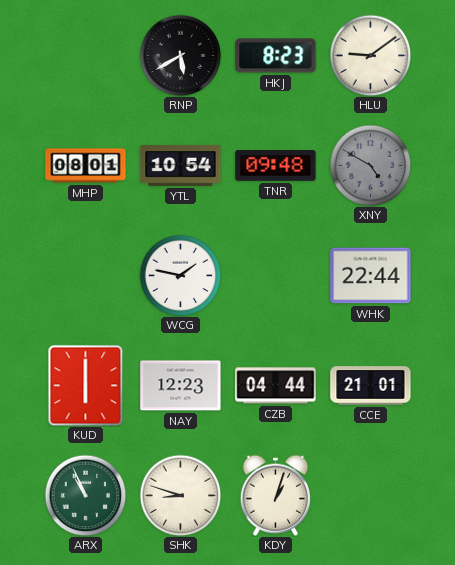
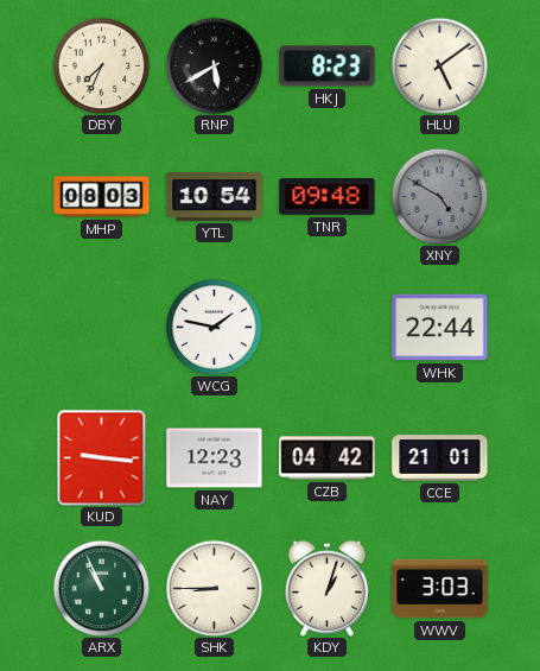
DBY: none -> 7:34 (101, 65)
HLU: 9:09 -> 5:09 (439, 65)
MHP: 08:01 -> 08:03 (102, 197)
KUD: 6:00 -> 9:16 (102, 457)
CZB: 04:44 -> 04:42 (328, 458)
SHK: 8:48 -> 8:45 (214, 588)
WWV: none -> 3:03 (440, 589)
